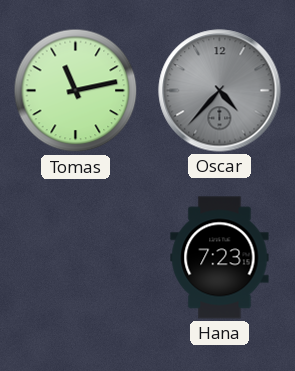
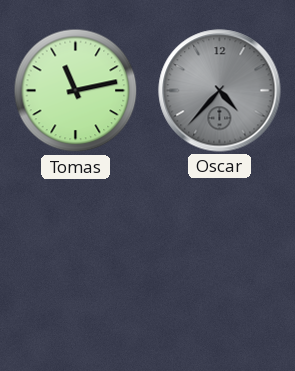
Hana: 7:23 -> none (220, 258)
